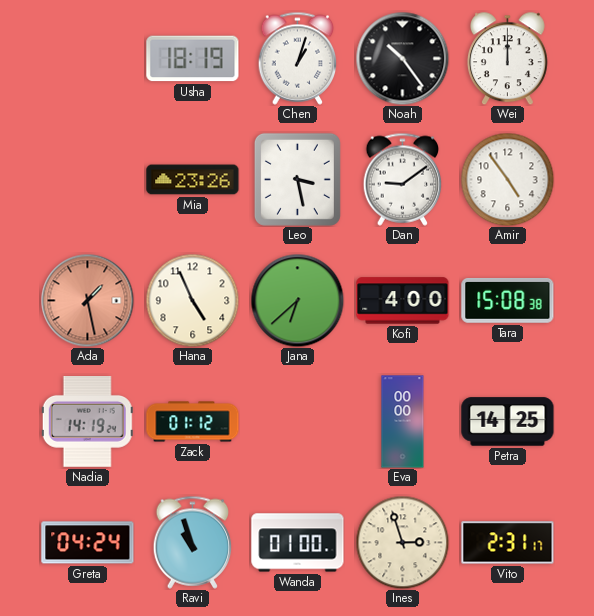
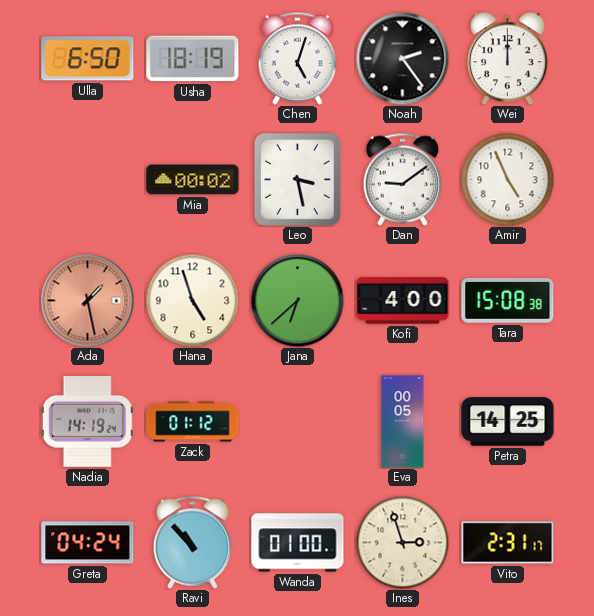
Ulla: none -> 6:50 (88, 59)
Chen: 1:03 -> 5:03 (298, 58)
Noah: 10:24 -> 2:24 (402, 58)
Mia: 23:26 -> 00:02 (193, 180)
Amir: 4:54 -> 4:56 (507, 179)
Hana: 4:56 -> 4:57 (192, 300)
Eva: 00:00 -> 00:05 (403, 422)
Ravi: 10:57 -> 10:53 (193, 542)
